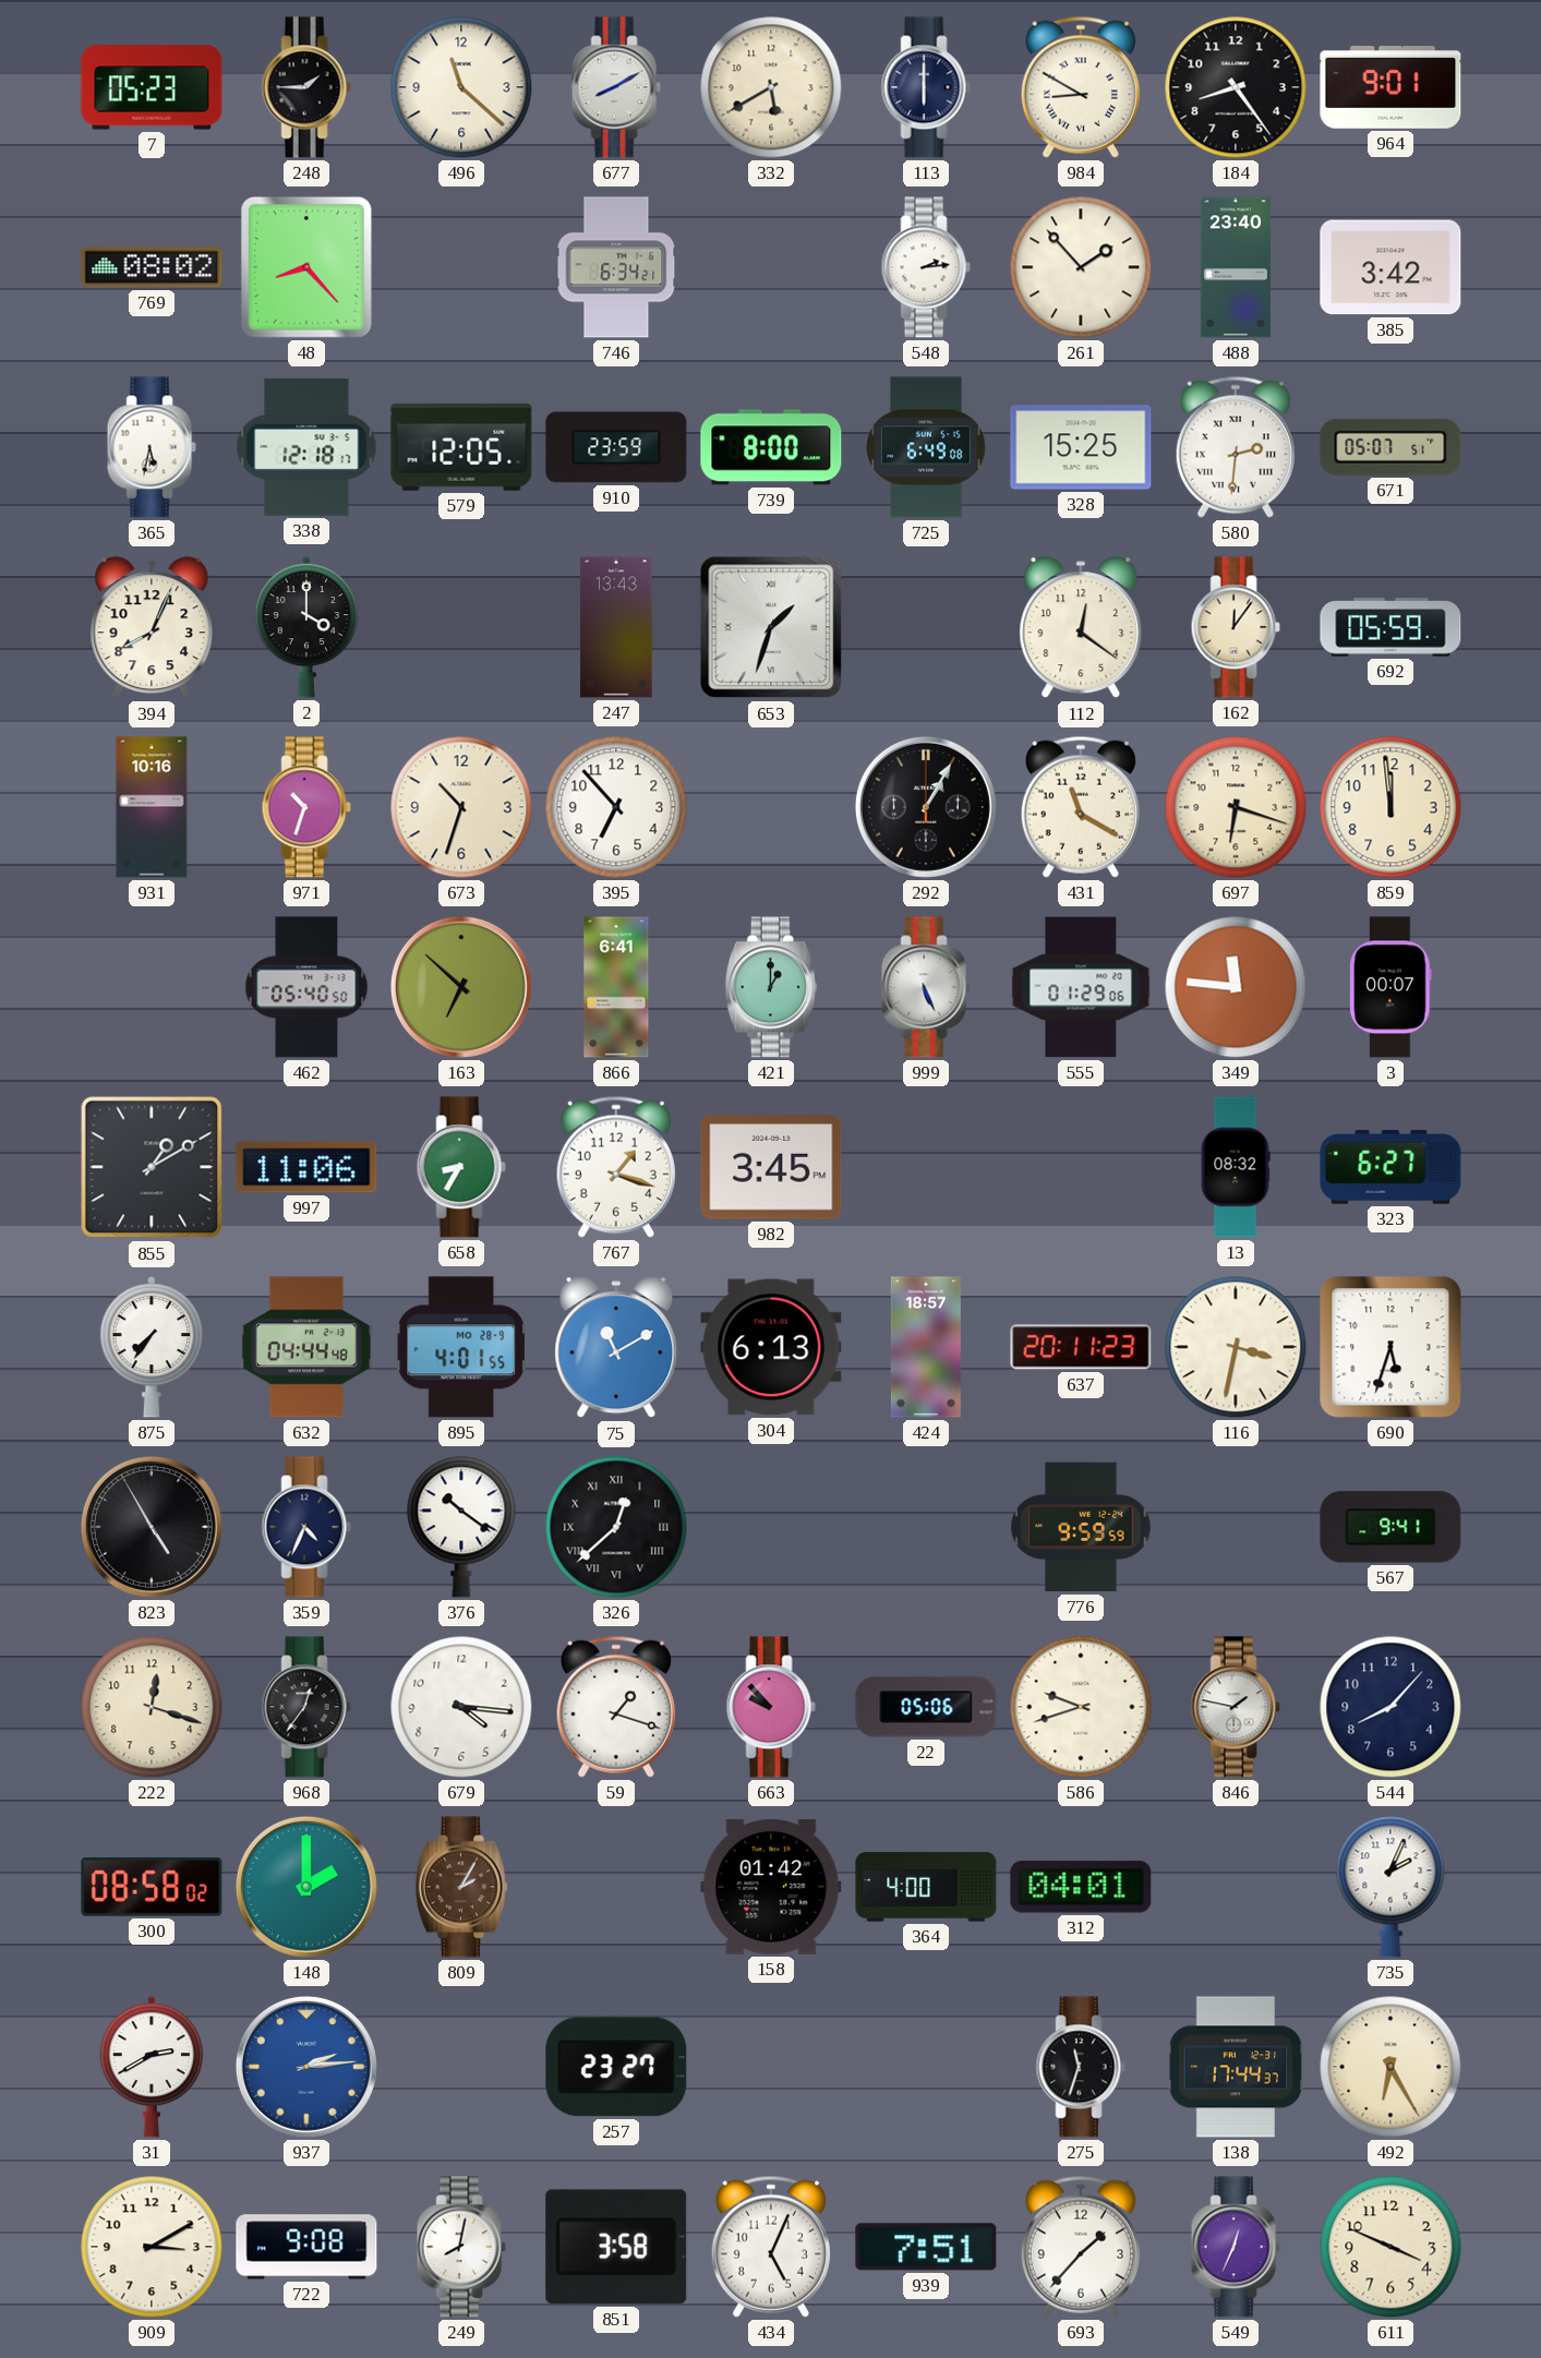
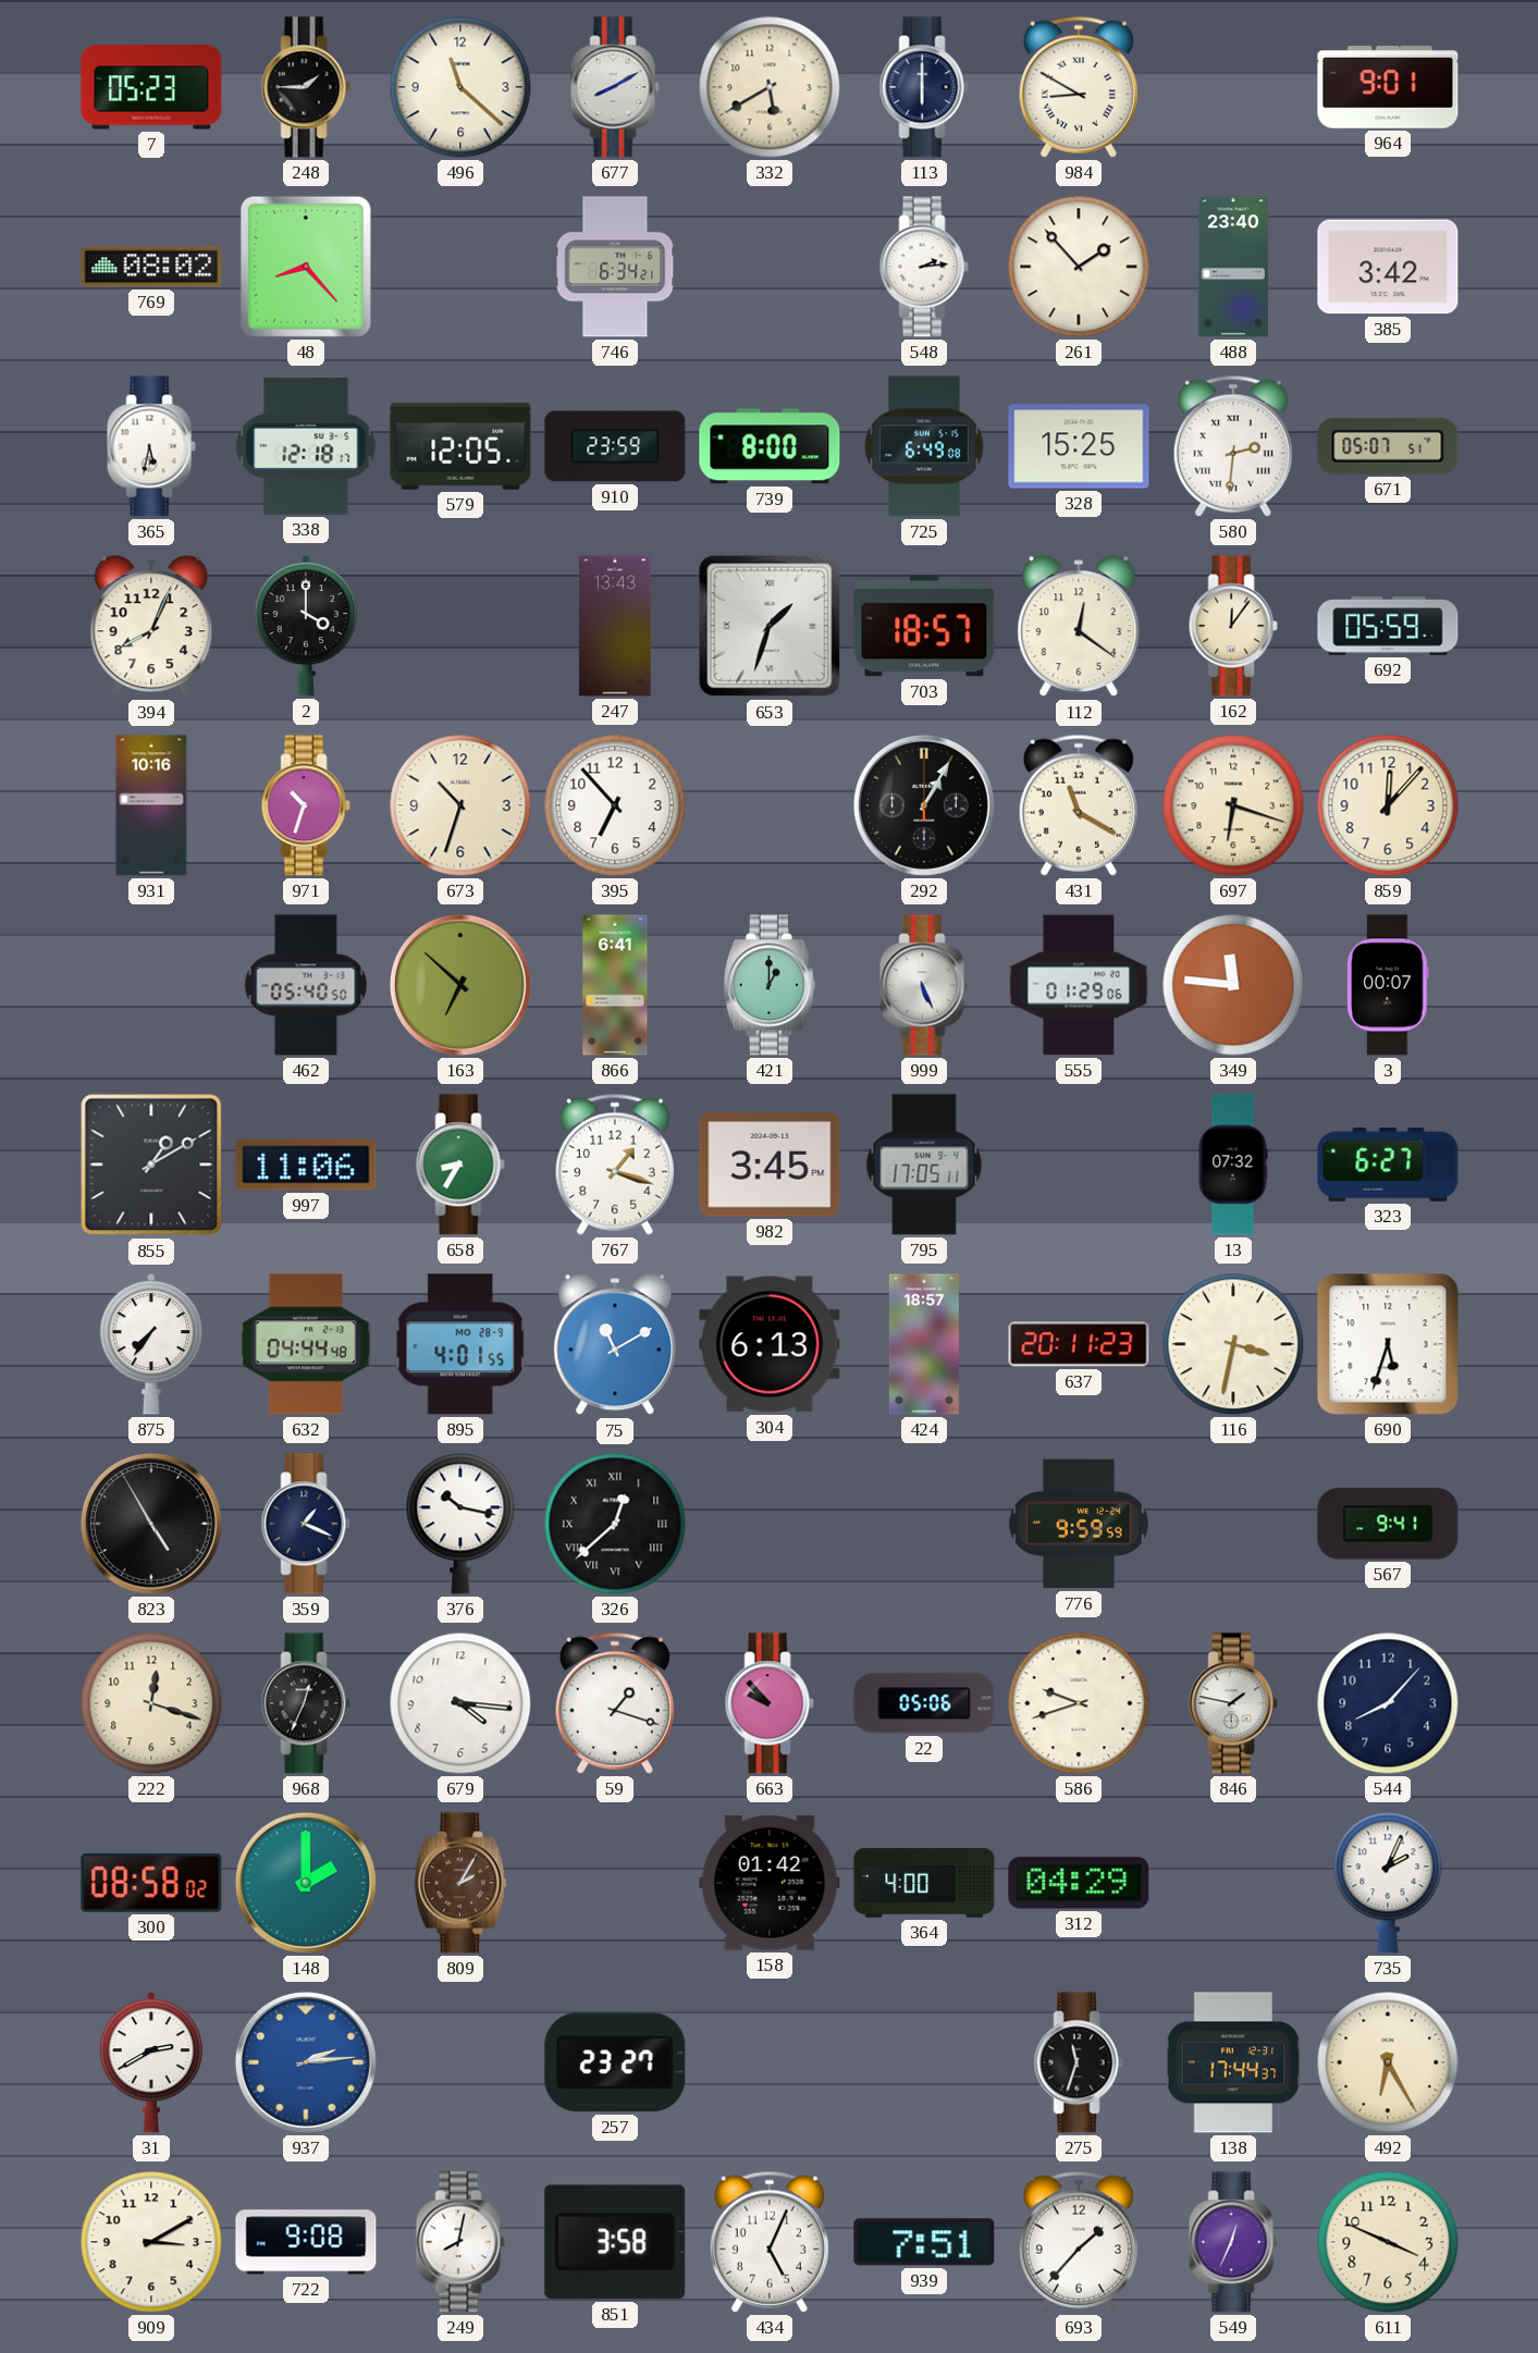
184: 8:24 -> none (1236, 87)
703: none -> 18:57 (924, 626)
859: 11:59 -> 12:07 (1388, 805)
795: none -> 17:05 (924, 1165)
13: 08:32 -> 07:32 (1233, 1165)
359: 4:34 -> 1:19 (306, 1524)
376: 10:21 -> 10:17 (460, 1524)
968: 12:36 -> 12:34 (306, 1703)
312: 04:01 -> 04:29 (1079, 1883)
